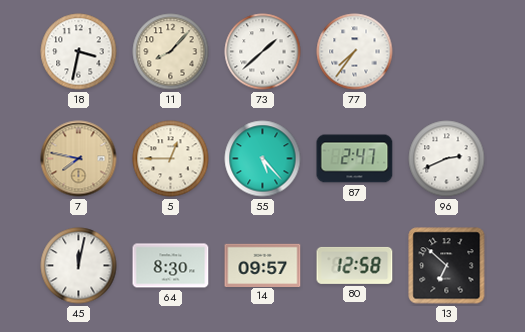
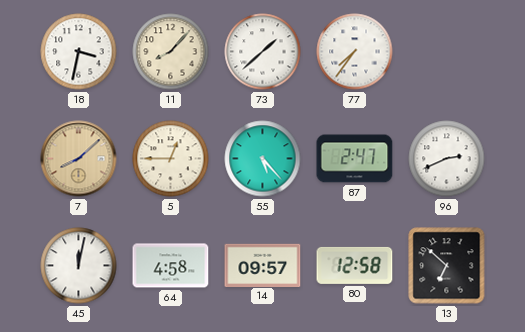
7: 7:47 -> 8:08 (79, 159)
64: 8:30 -> 4:58 (171, 266)
